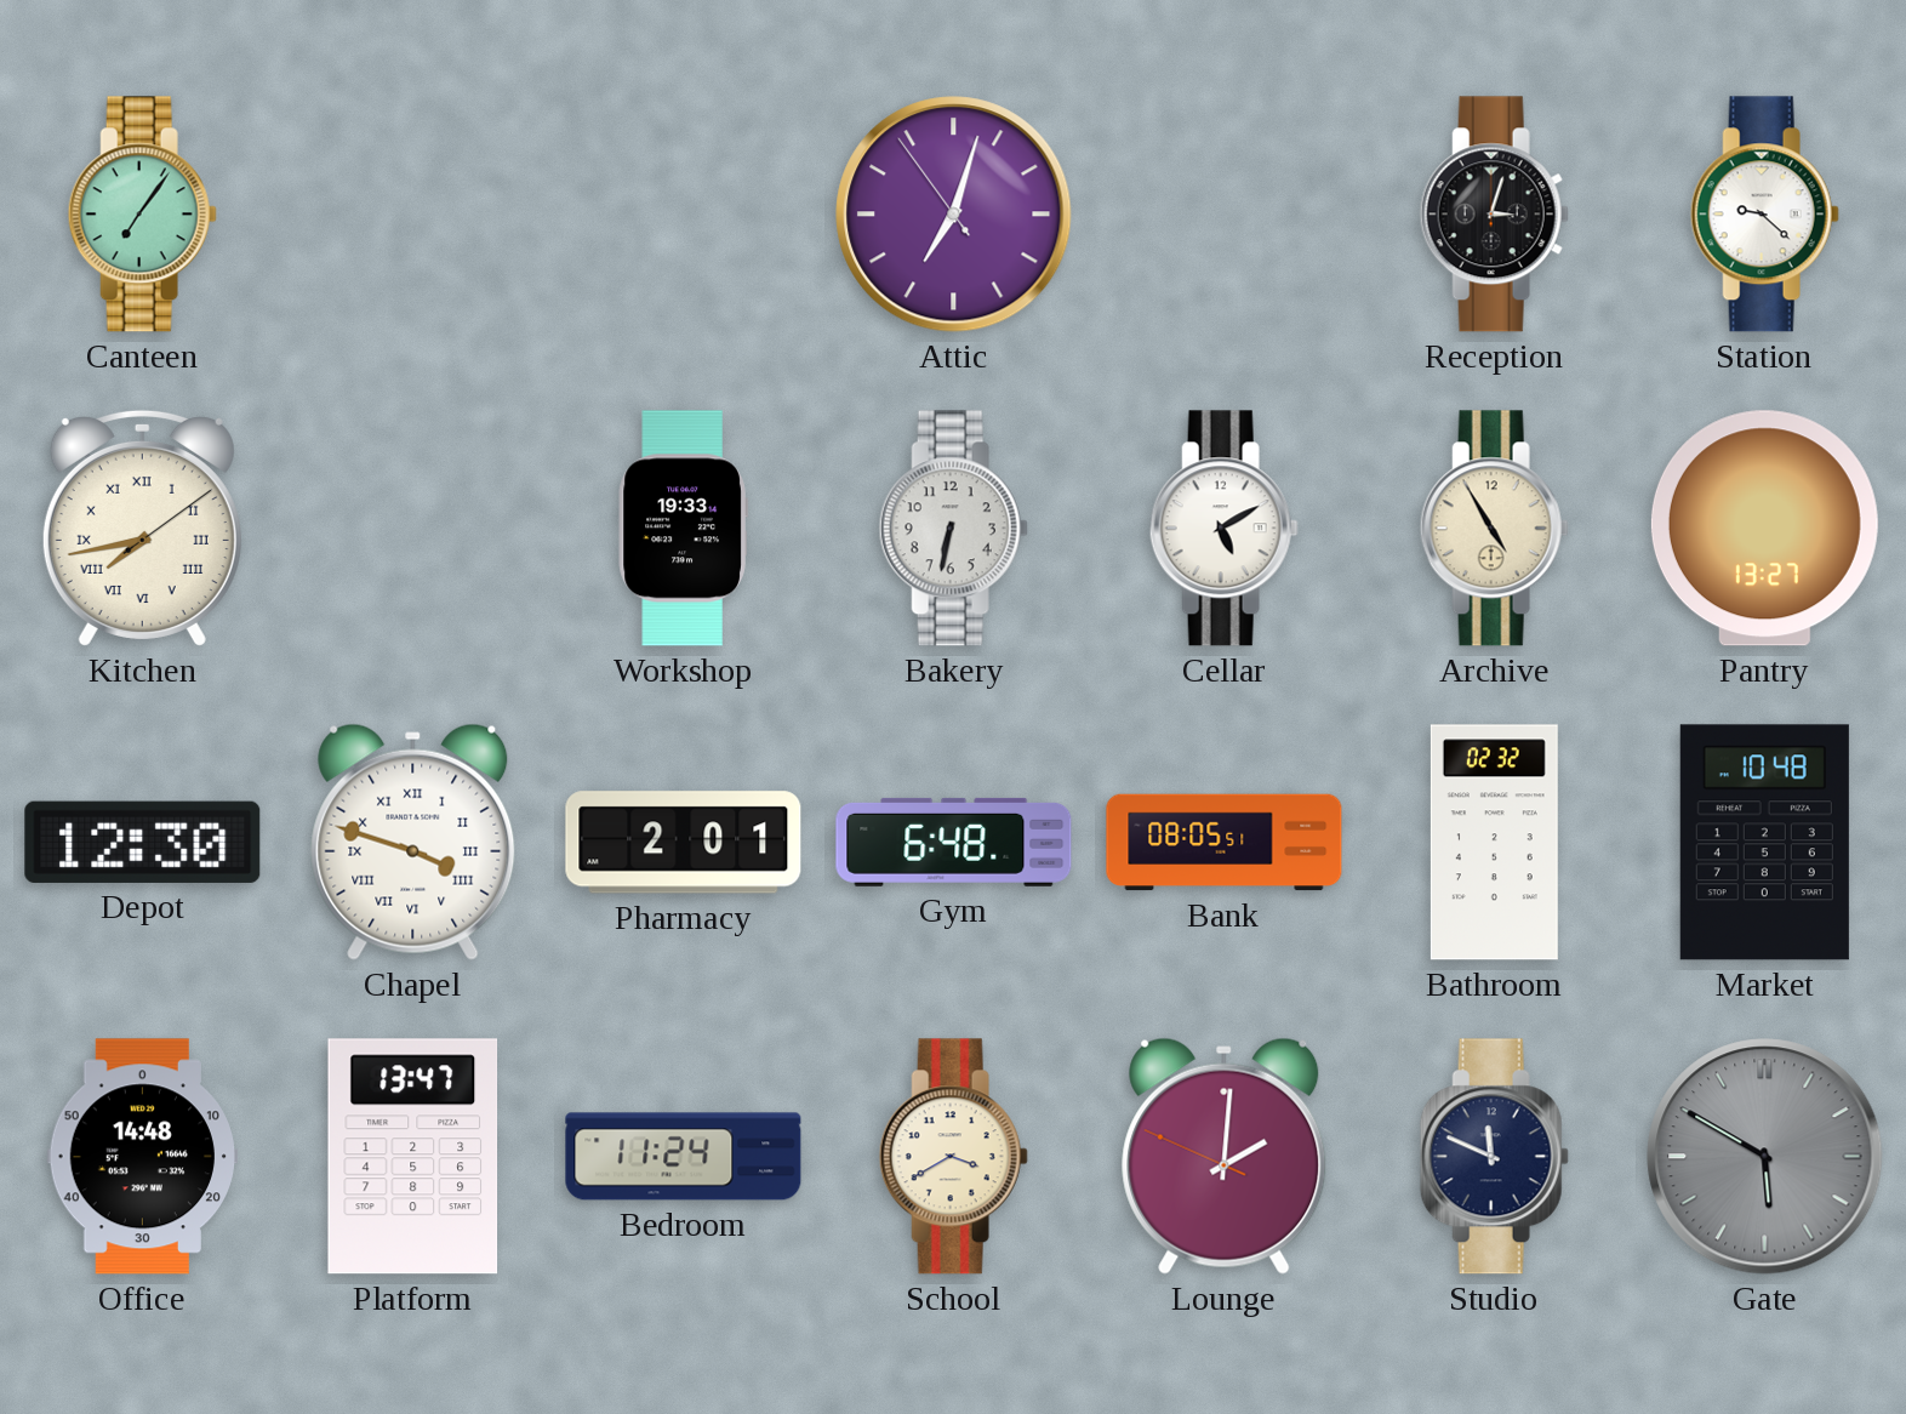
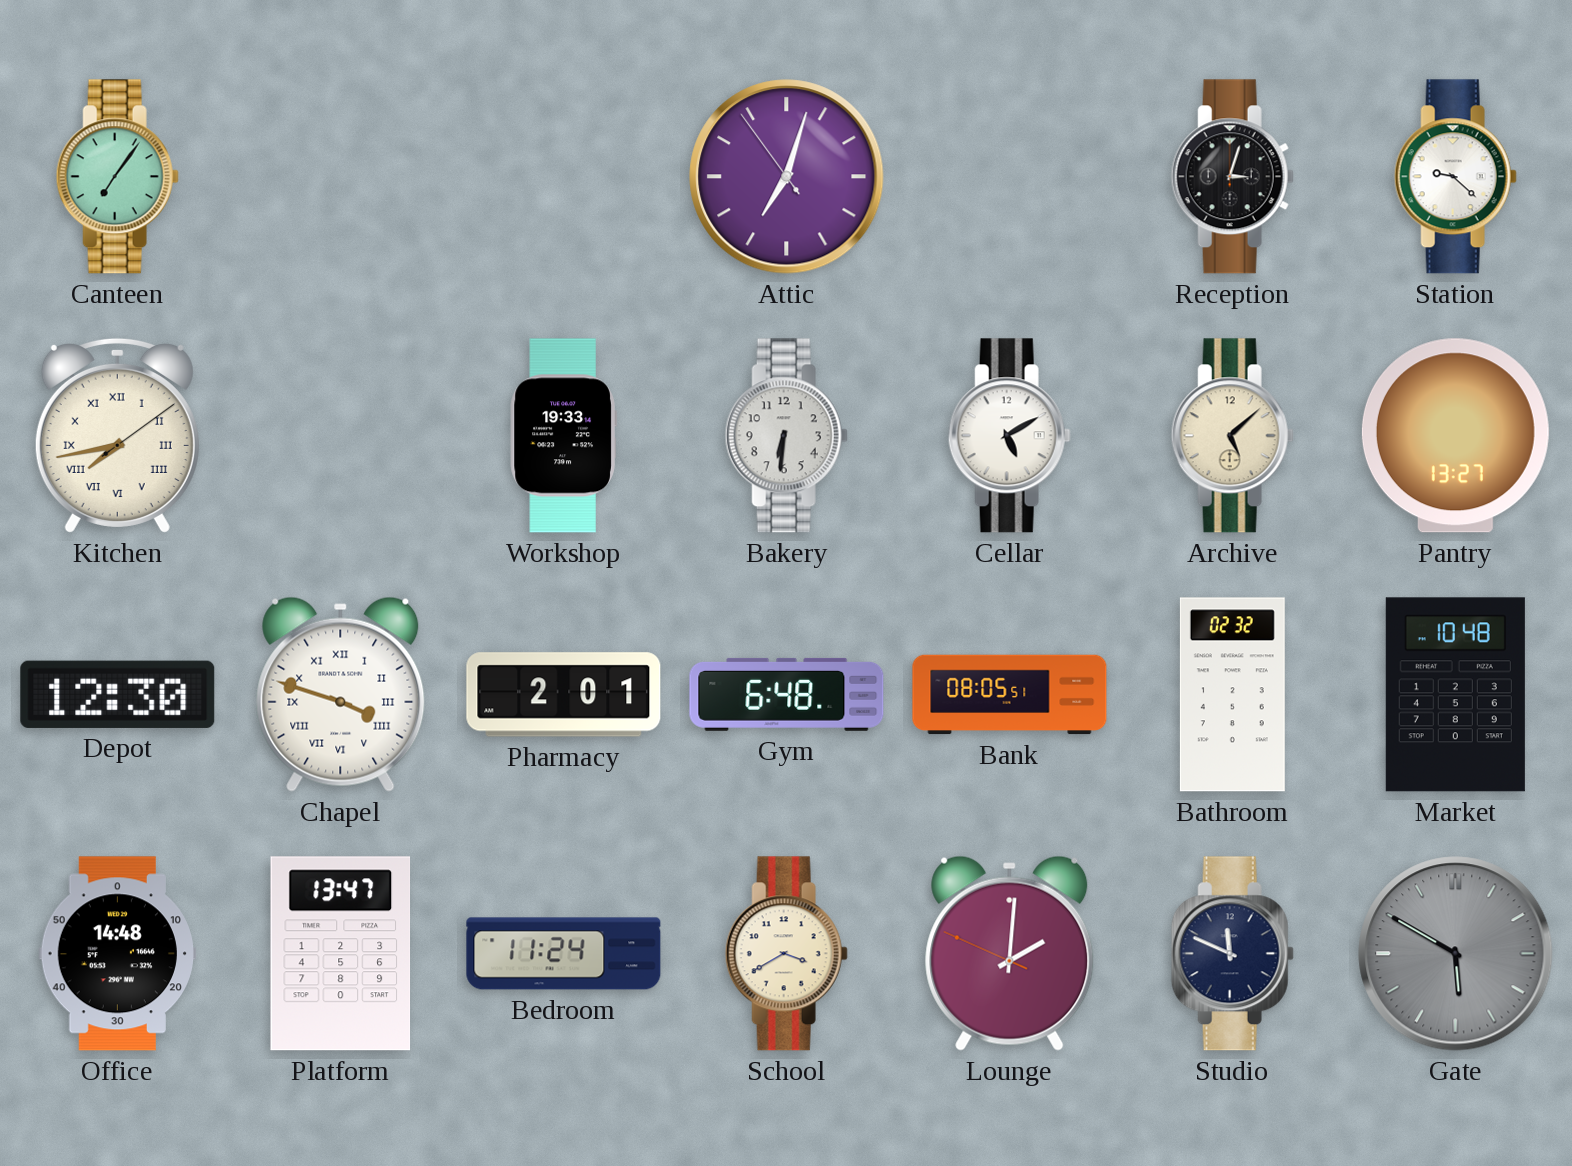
Bakery: 6:32 -> 6:31 (786, 436)
Archive: 4:55 -> 5:08 (1232, 436)
